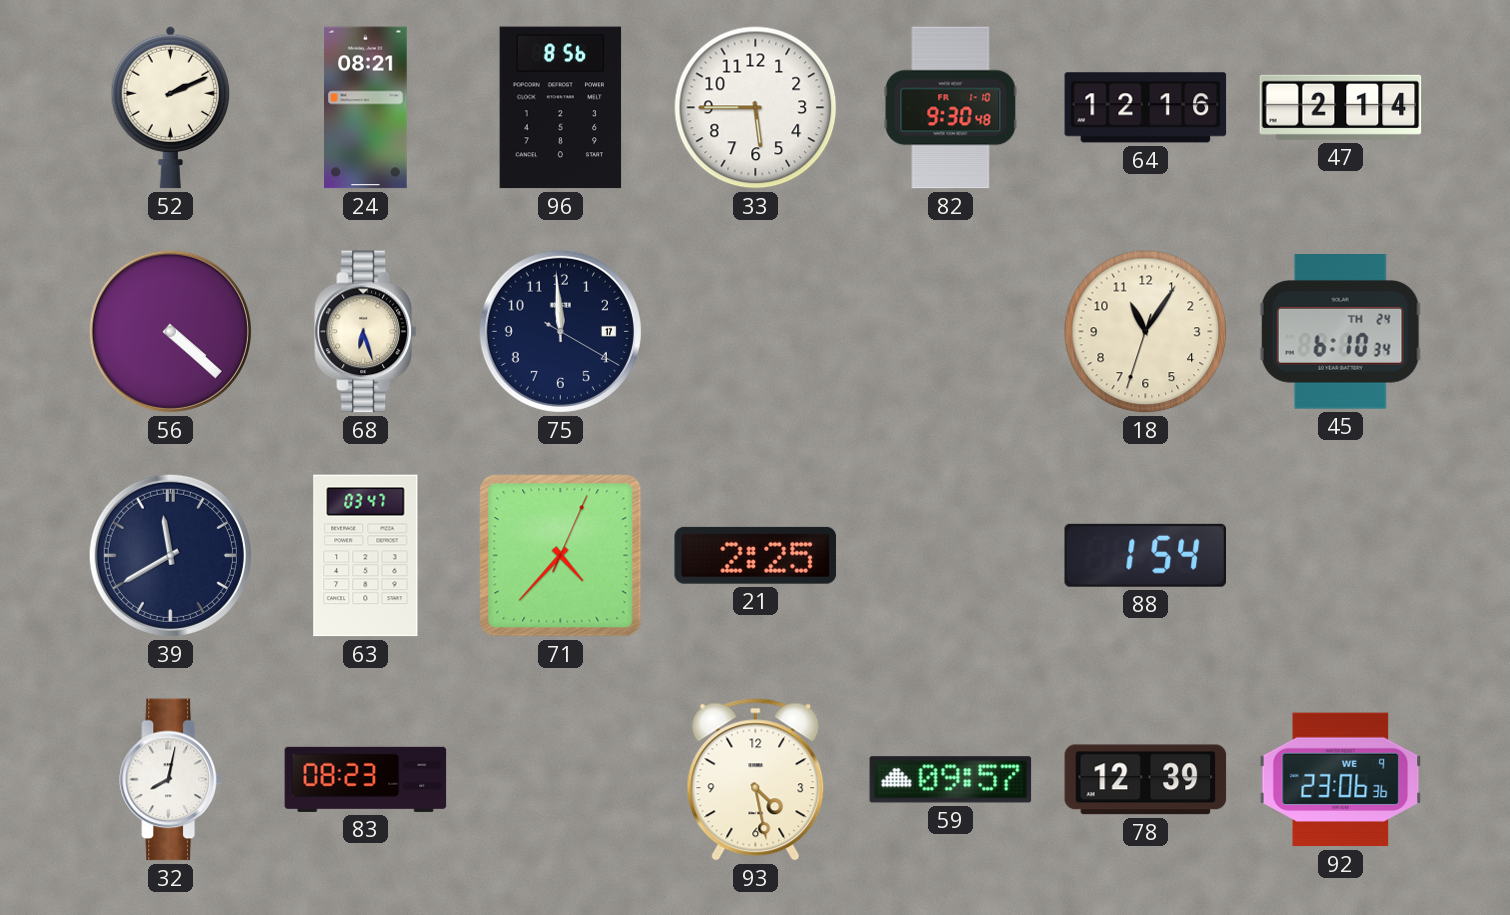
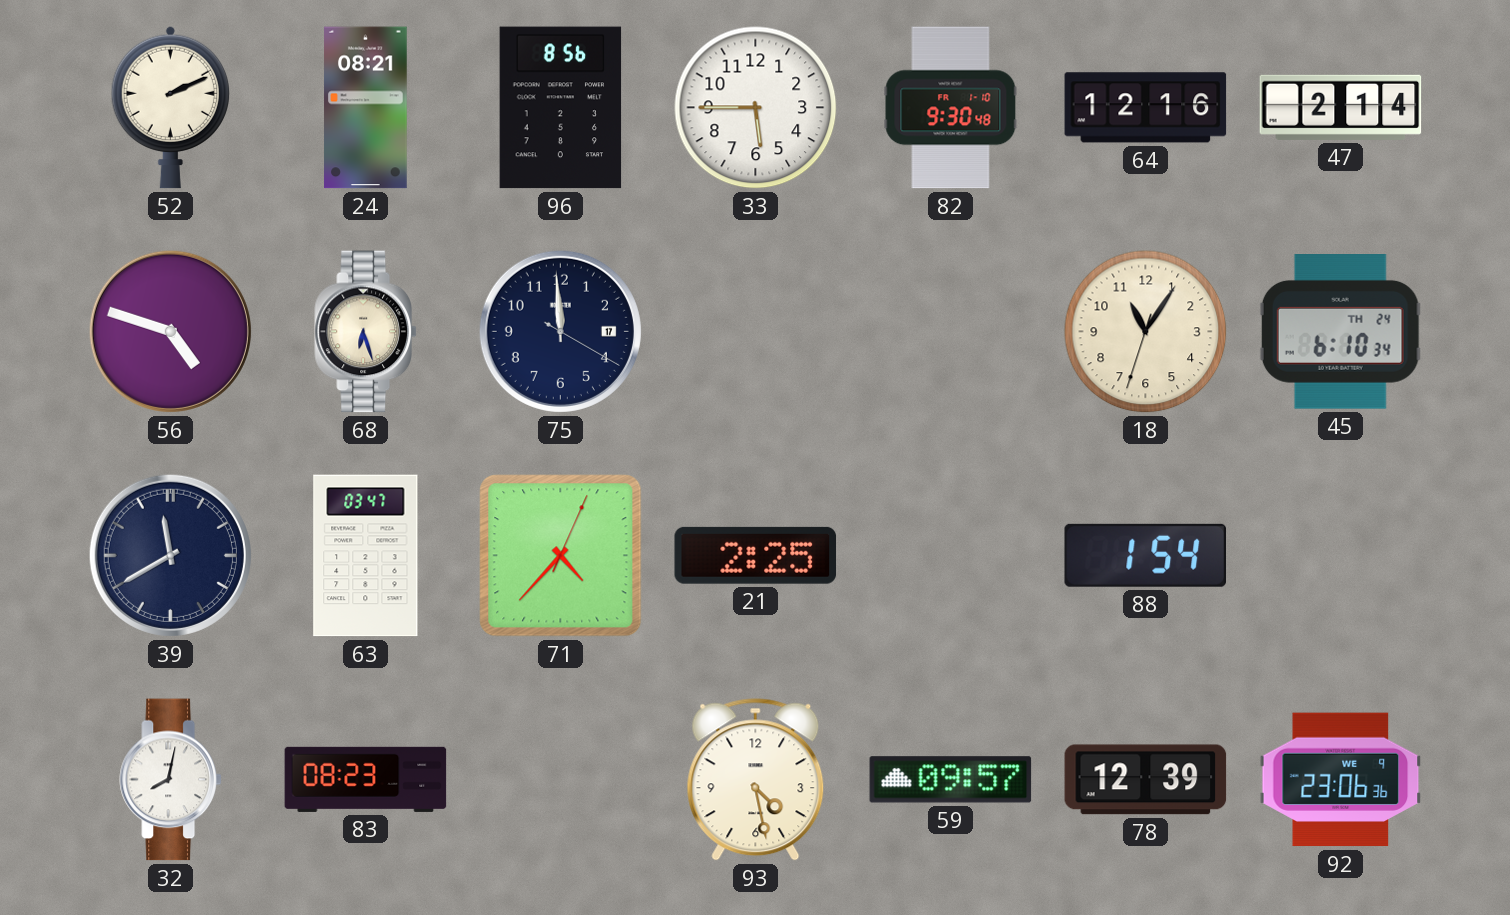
56: 4:22 -> 4:48 (170, 331)
